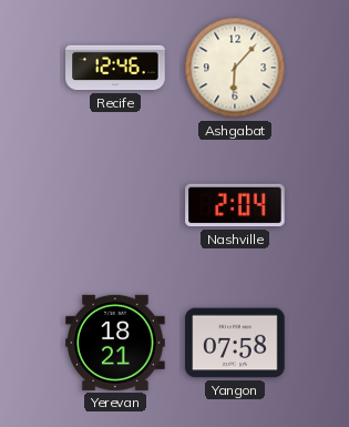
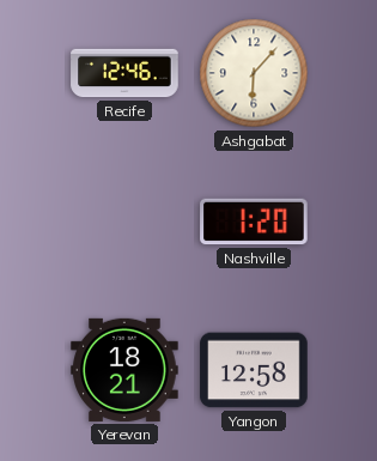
Nashville: 2:04 -> 1:20 (254, 222)
Yangon: 07:58 -> 12:58 (254, 370)
